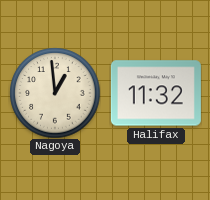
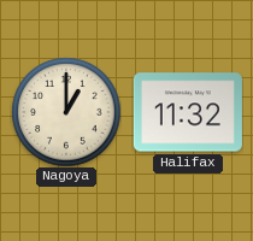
Nagoya: 12:59 -> 1:00 (66, 112)
